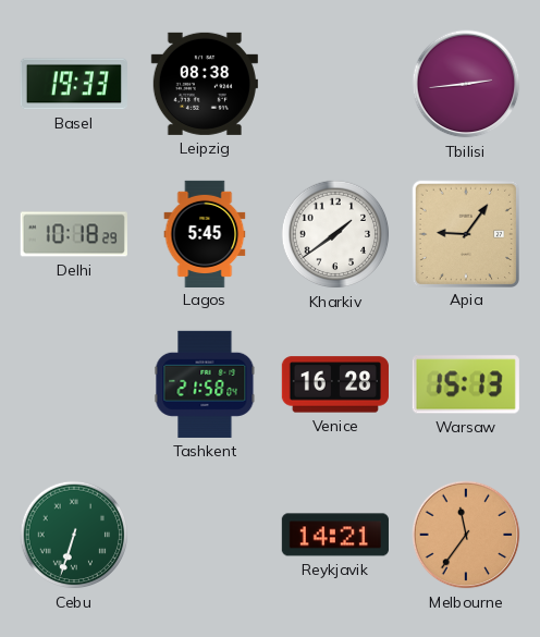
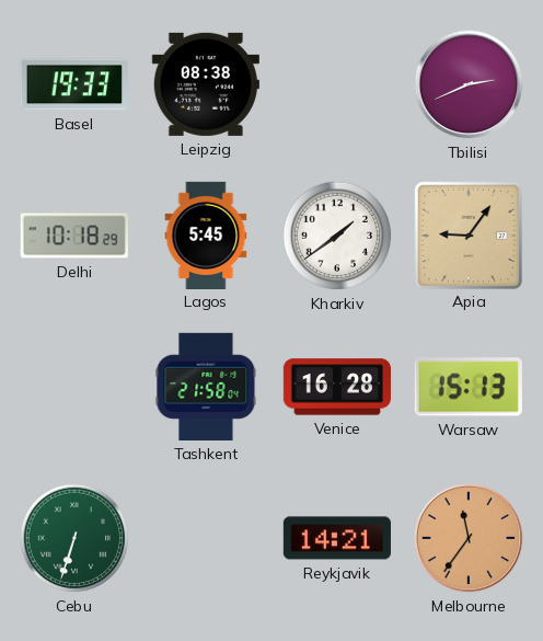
Tbilisi: 2:44 -> 2:41 (469, 84)
